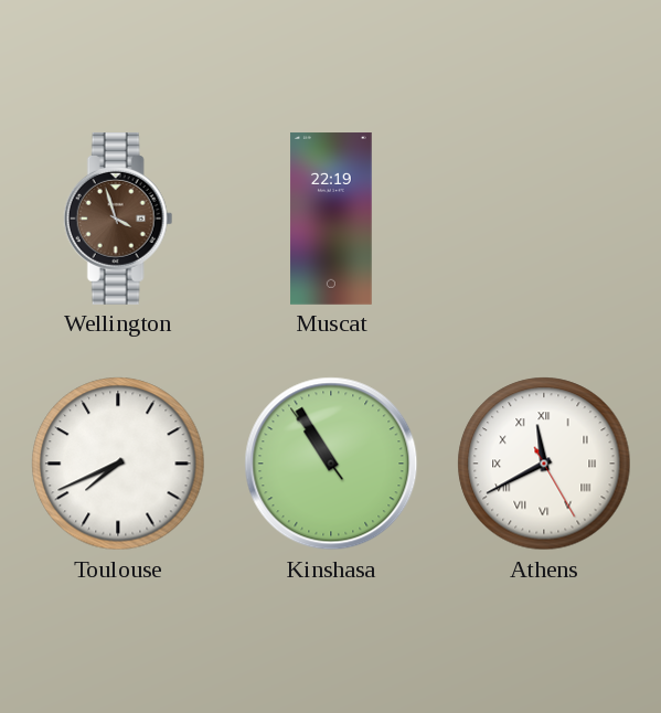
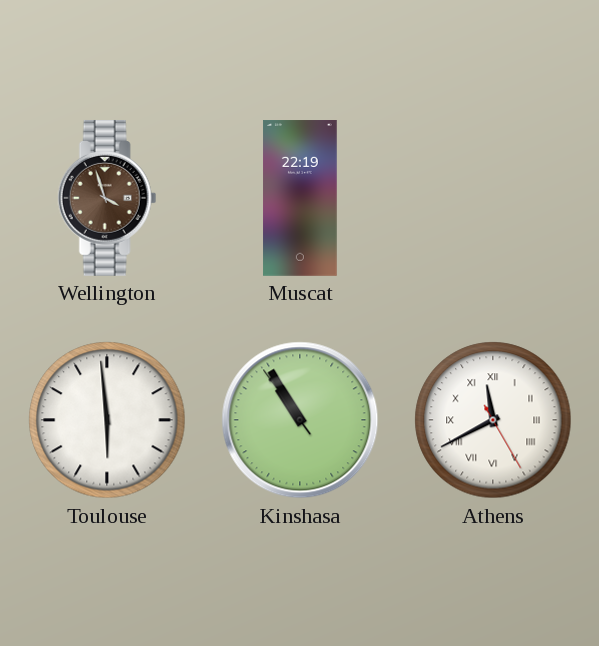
Toulouse: 7:41 -> 5:59 (107, 420)
